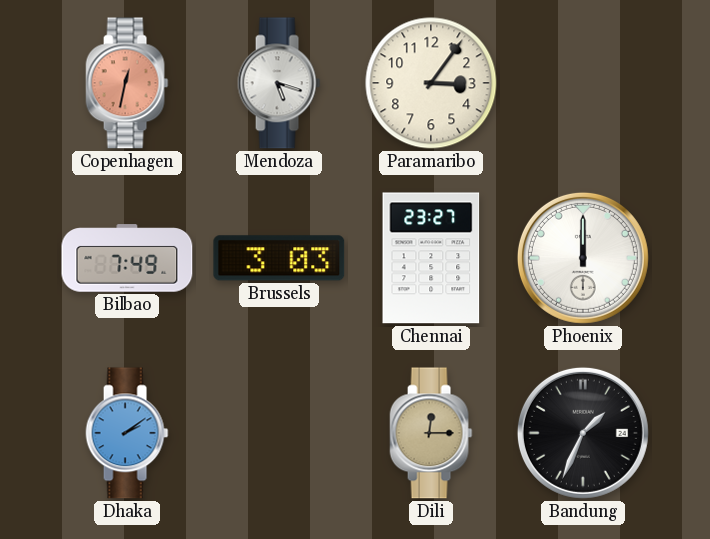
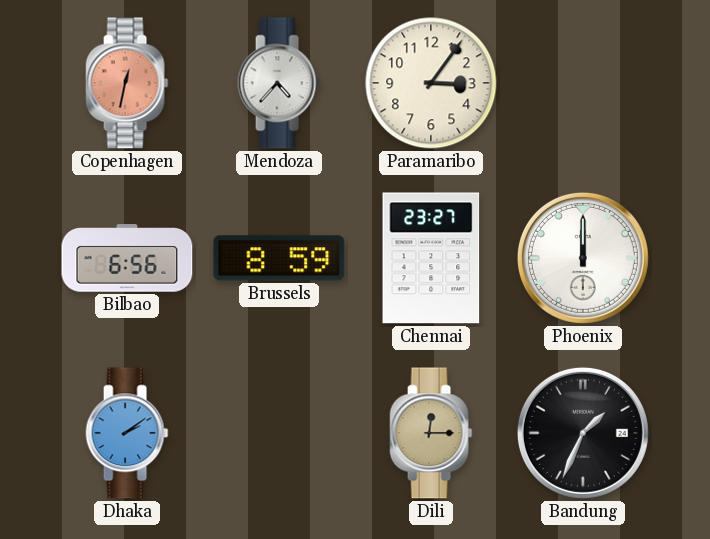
Mendoza: 5:18 -> 4:37 (279, 83)
Bilbao: 7:49 -> 6:56 (127, 258)
Brussels: 3:03 -> 8:59 (279, 258)
